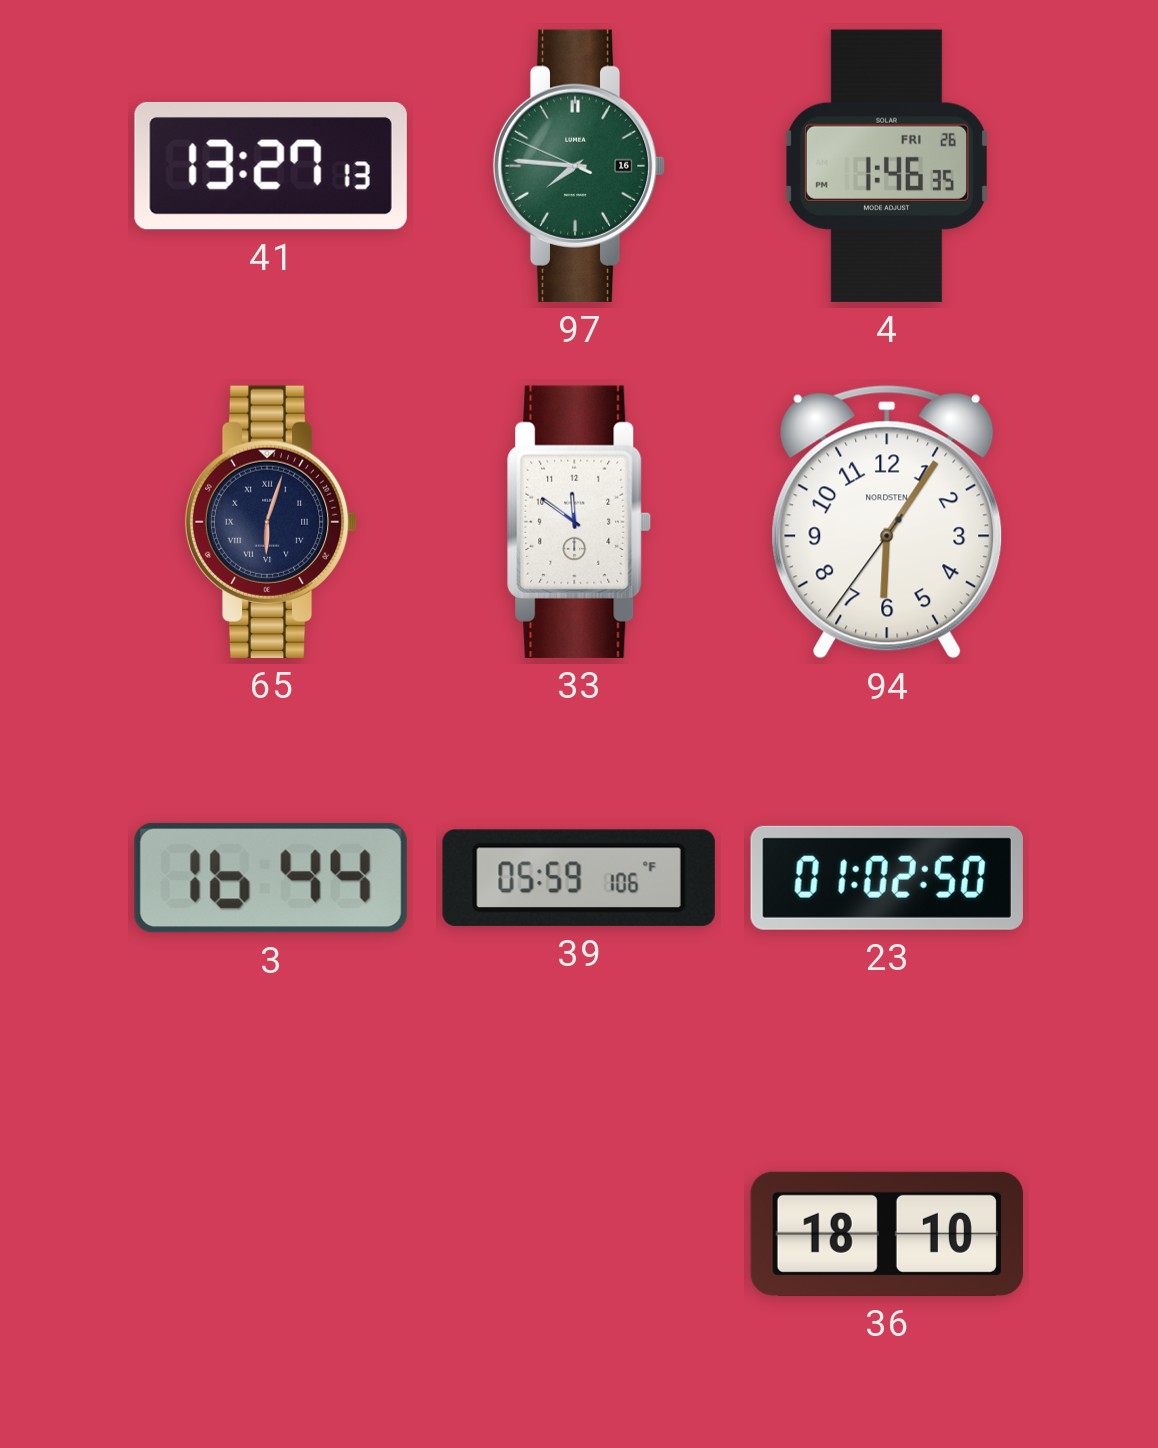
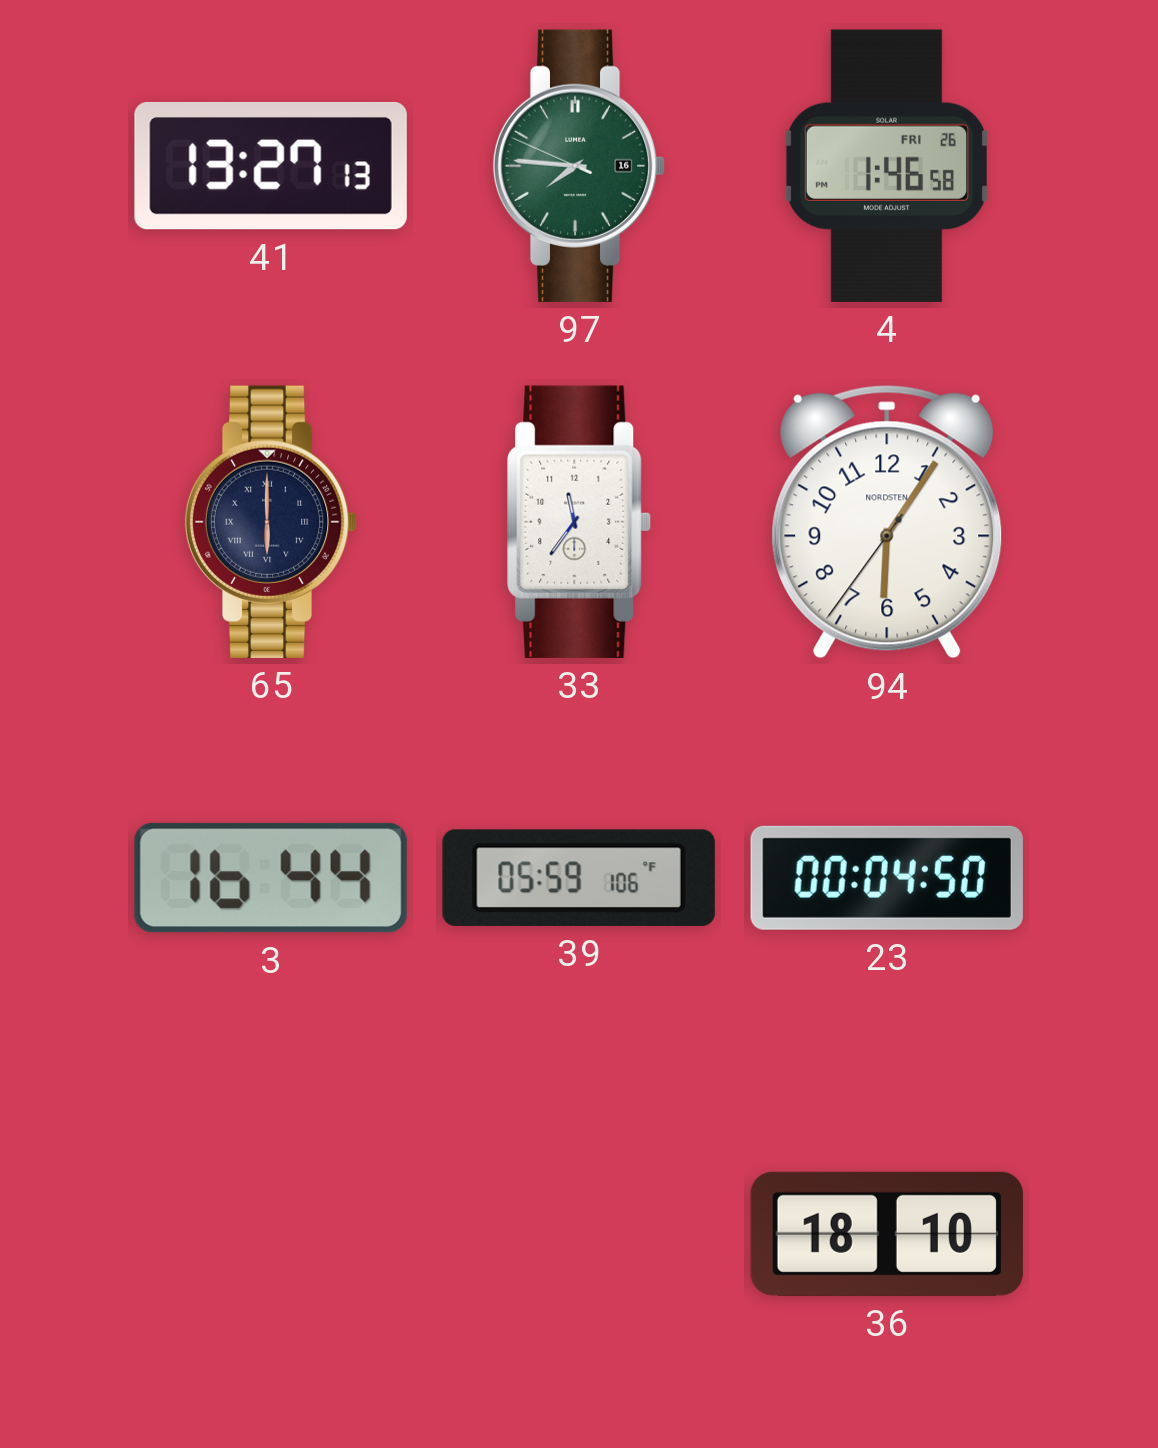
4: 1:46:35 -> 1:46:58 (886, 166)
65: 6:03 -> 6:00 (271, 522)
33: 11:51 -> 11:36 (579, 522)
23: 01:02 -> 00:04 (887, 878)
